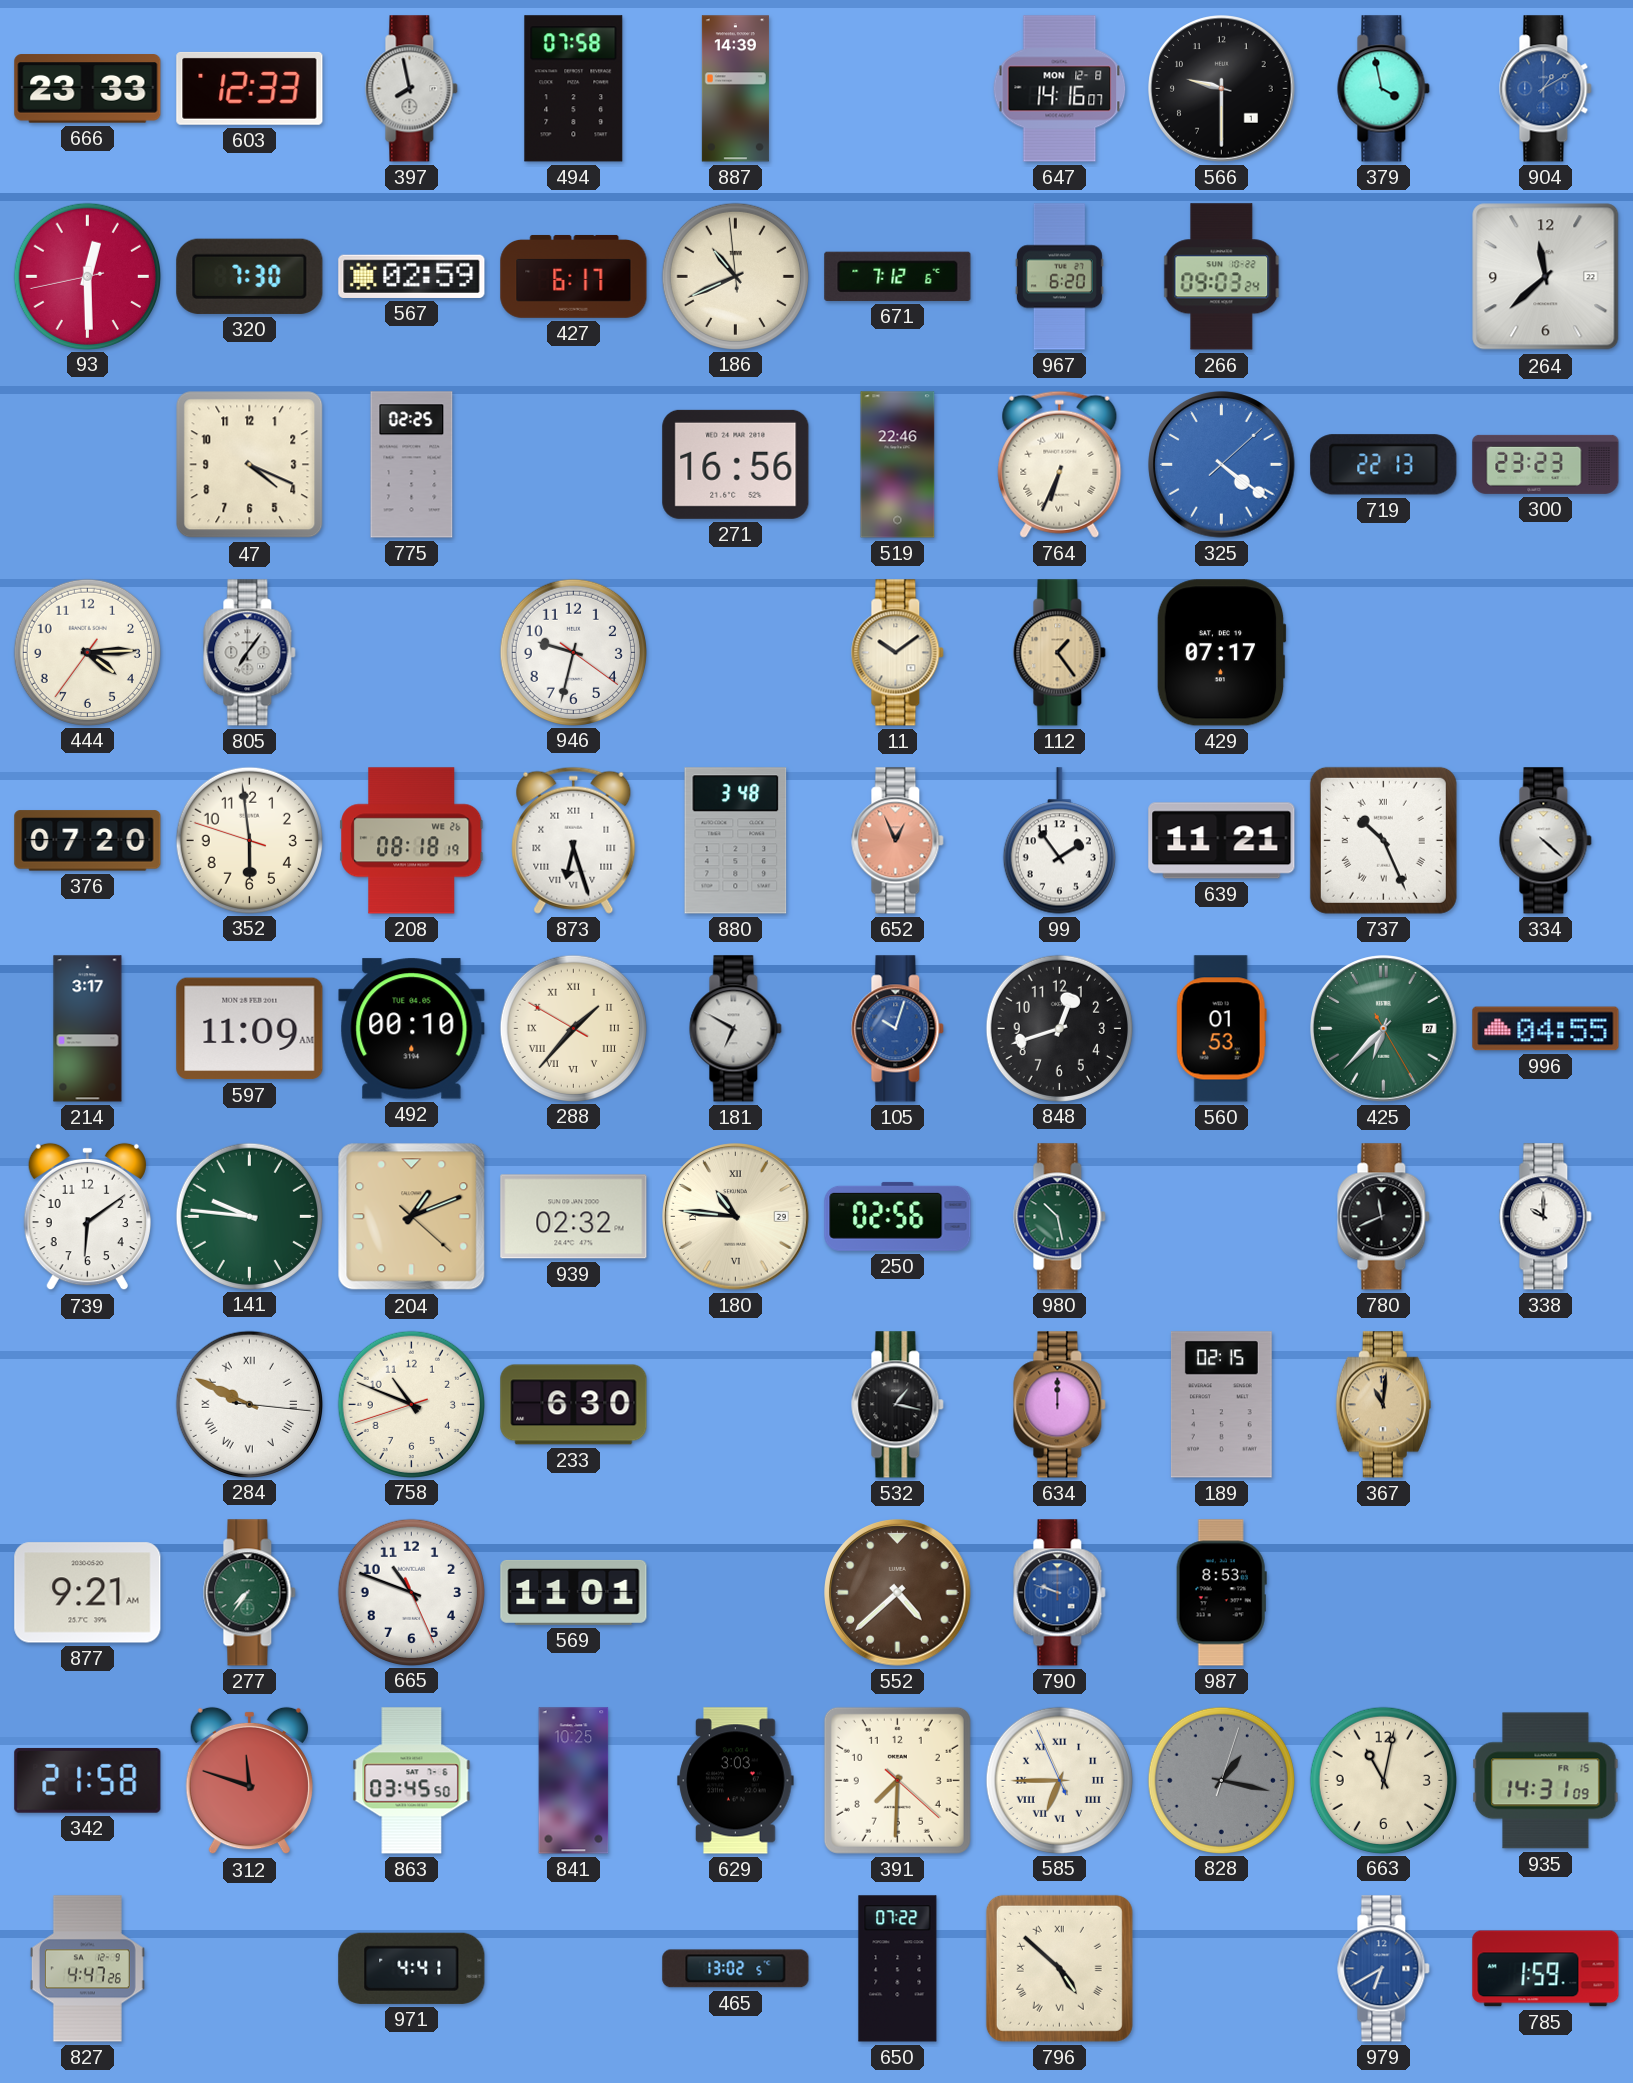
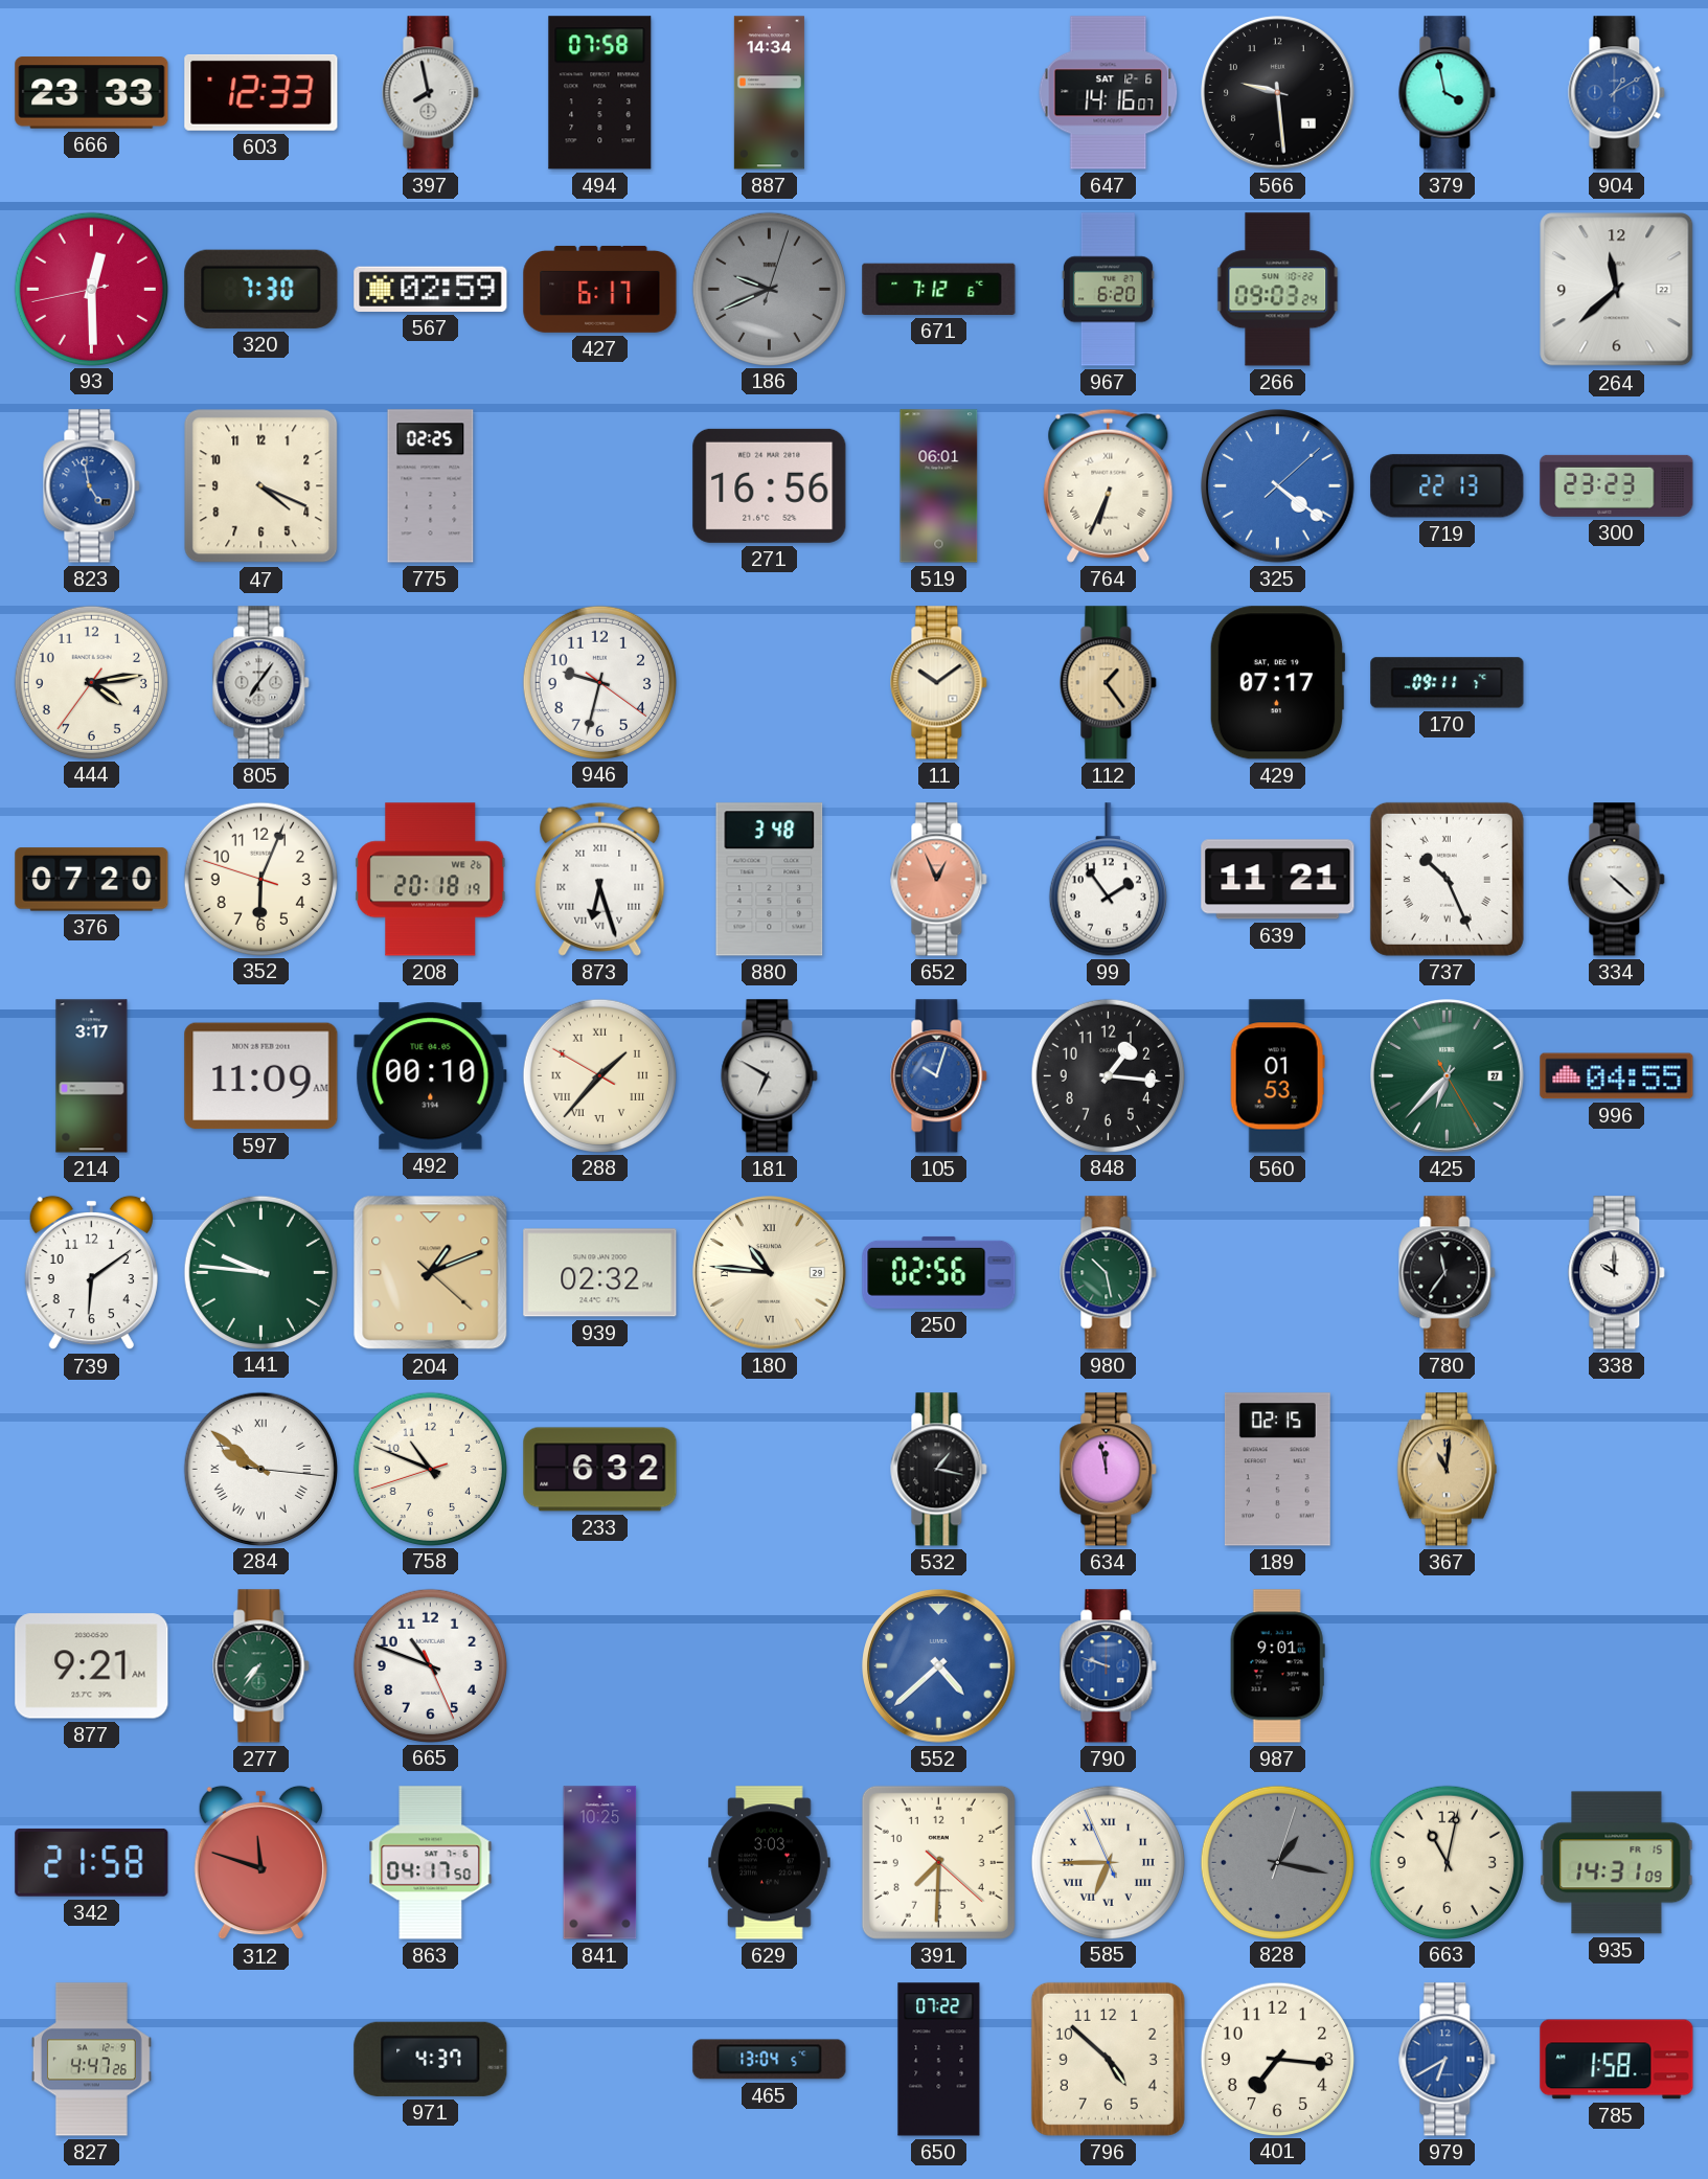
887: 14:39 -> 14:34 (769, 93)
647 date: MON 12-8 -> SAT 12-6 (1109, 93)
566: 9:30 -> 9:29 (1278, 93)
186: 10:40 -> 9:41 (769, 289)
186 dial: cream -> grey (769, 289)
823: none -> 4:58 (92, 486)
519: 22:46 -> 06:01 (939, 486)
444: 4:14 -> 4:13 (91, 682)
170: none -> 09:11 (1448, 683)
352: 5:58 -> 6:03 (260, 879)
208: 08:18 -> 20:18 (431, 880)
848: 12:42 -> 1:16 (1108, 1075)
780: 11:41 -> 11:36 (1448, 1273)
284: 9:49 -> 9:51 (260, 1469)
233: 6:30 -> 6:32 (600, 1470)
634: 12:00 -> 11:58 (1109, 1470)
569: 11:01 -> none (574, 1592)
552 dial: brown -> blue (939, 1666)
987: 8:53 -> 9:01 (1277, 1666)
863: 03:45 -> 04:17 (431, 1863)
971: 4:41 -> 4:37 (431, 2059)
465: 13:02 -> 13:04 (770, 2060)
796 numerals: Roman -> Arabic (1108, 2059)
401: none -> 7:16 (1277, 2059)
785: 1:59 -> 1:58 (1617, 2060)
